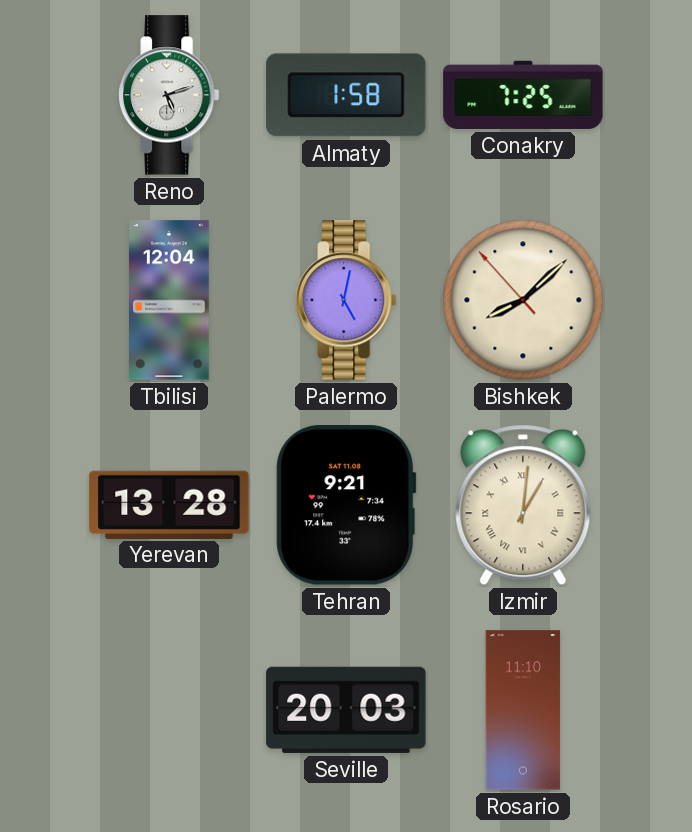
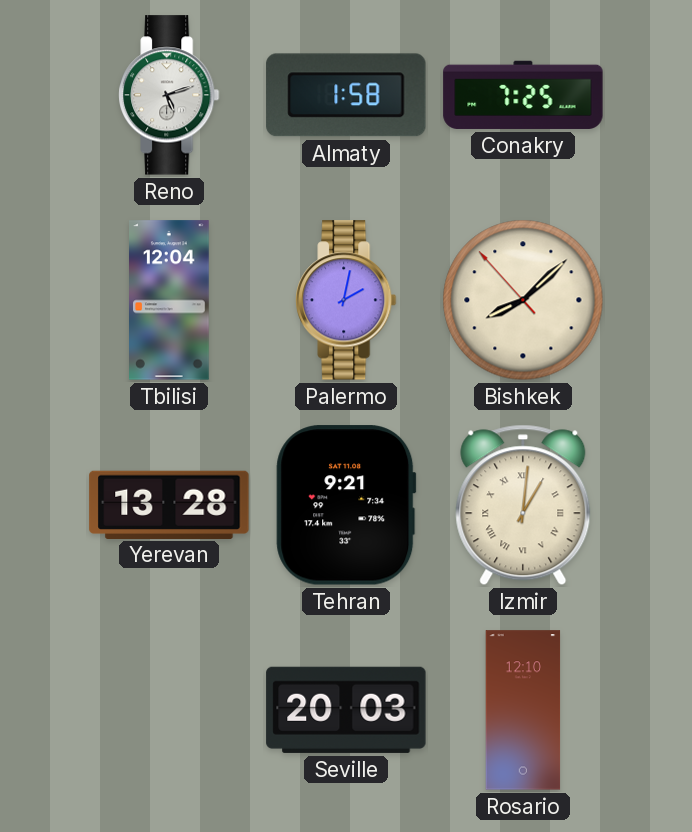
Palermo: 5:02 -> 2:02 (346, 300)
Rosario: 11:10 -> 12:10 (523, 710)
